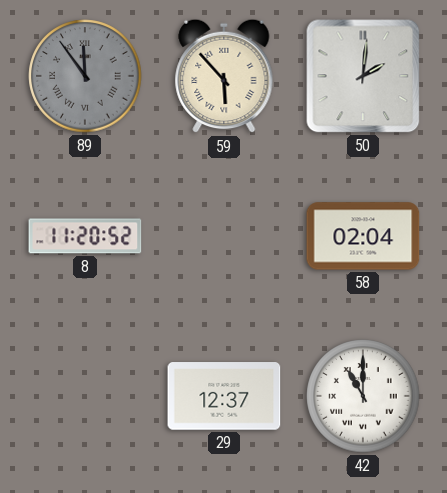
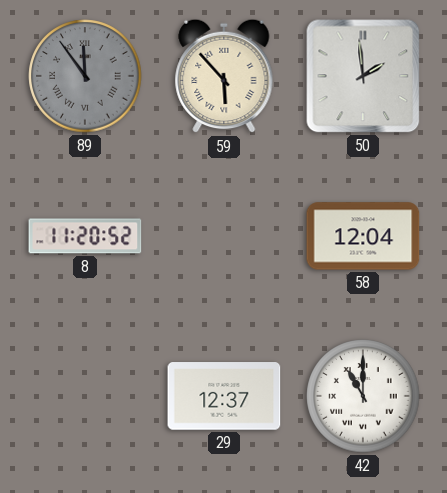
50: 2:01 -> 1:59 (363, 76)
58: 02:04 -> 12:04 (363, 236)
